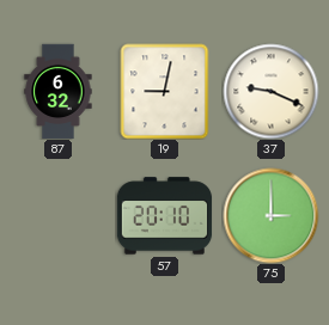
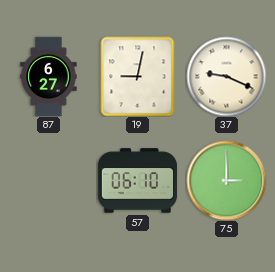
87: 6:32 -> 6:27 (49, 76)
57: 20:10 -> 06:10 (137, 181)
